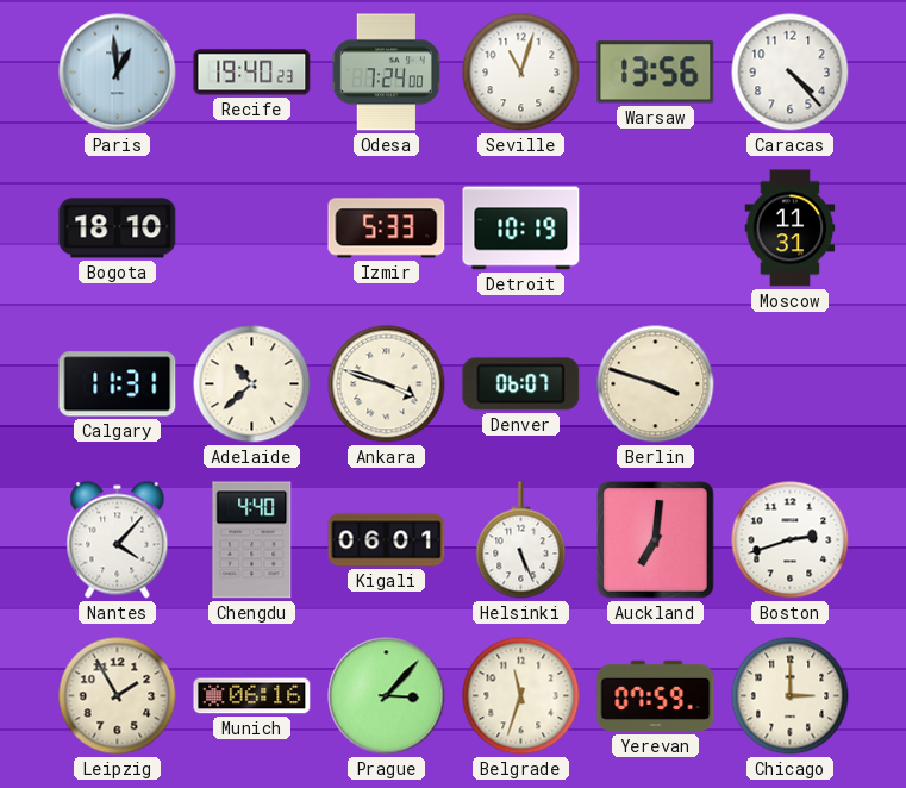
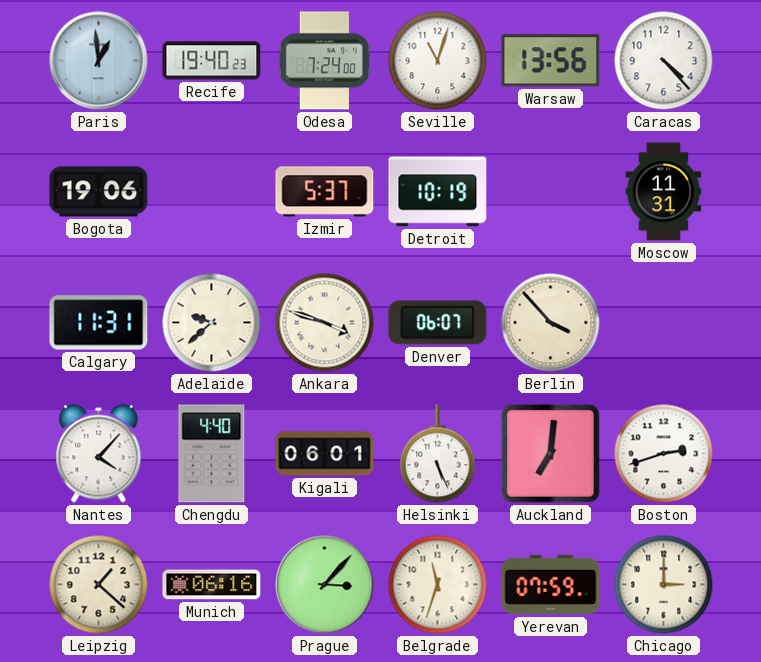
Bogota: 18:10 -> 19:06 (99, 192)
Izmir: 5:33 -> 5:37 (325, 192)
Adelaide: 10:38 -> 9:38 (212, 323)
Berlin: 3:48 -> 3:53 (551, 323)
Leipzig: 1:55 -> 1:22 (99, 585)
